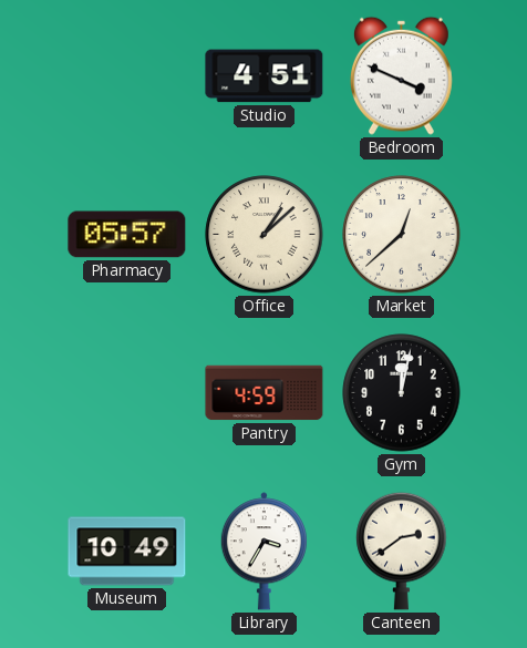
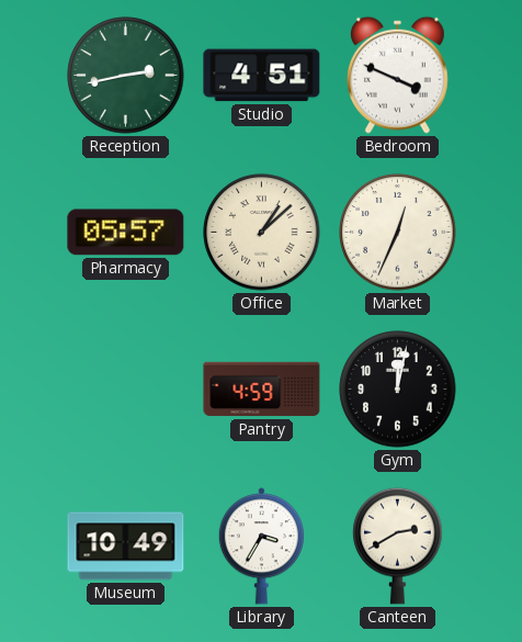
Reception: none -> 2:43 (126, 76)
Market: 12:38 -> 12:34 (398, 233)
Canteen: 2:39 -> 2:40 (398, 545)
